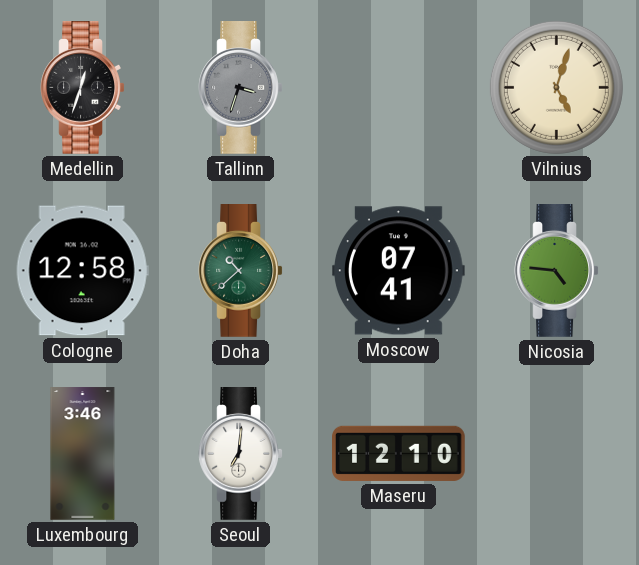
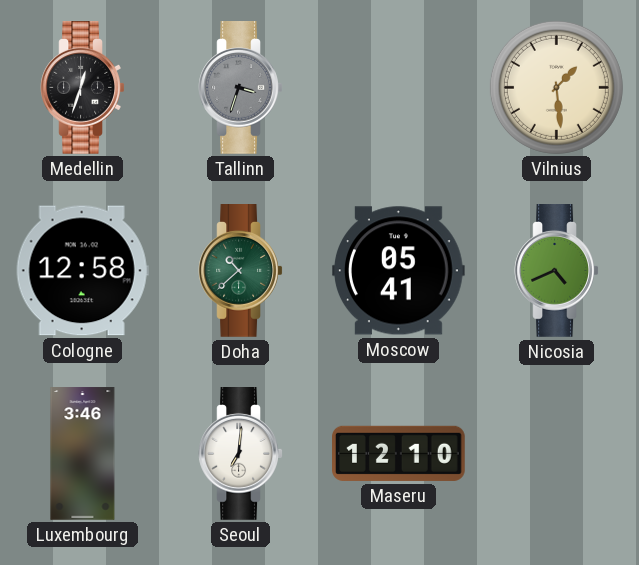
Vilnius: 5:03 -> 1:29 (556, 87)
Moscow: 07:41 -> 05:41 (399, 271)
Nicosia: 4:46 -> 4:41 (557, 271)
